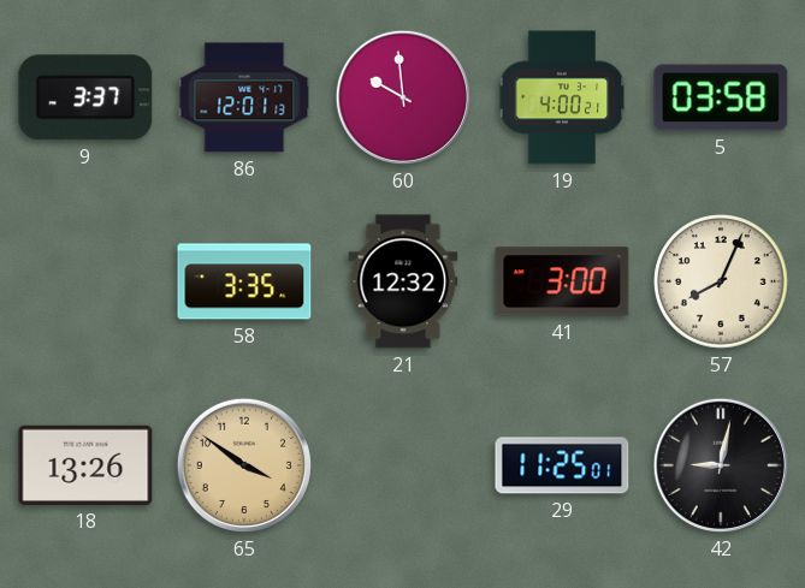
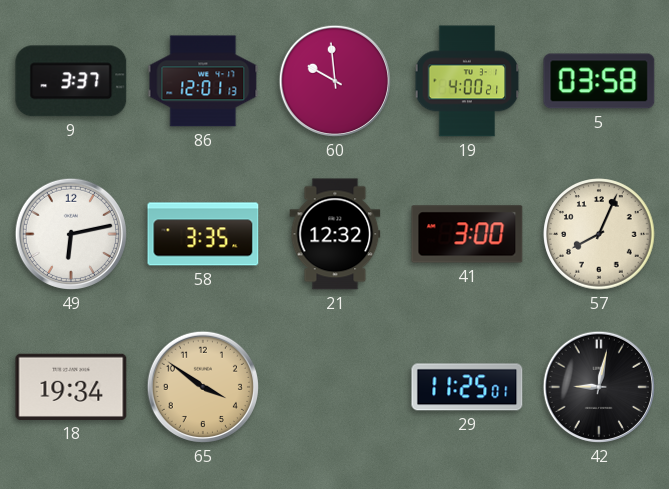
49: none -> 6:13 (71, 234)
18: 13:26 -> 19:34 (71, 387)
